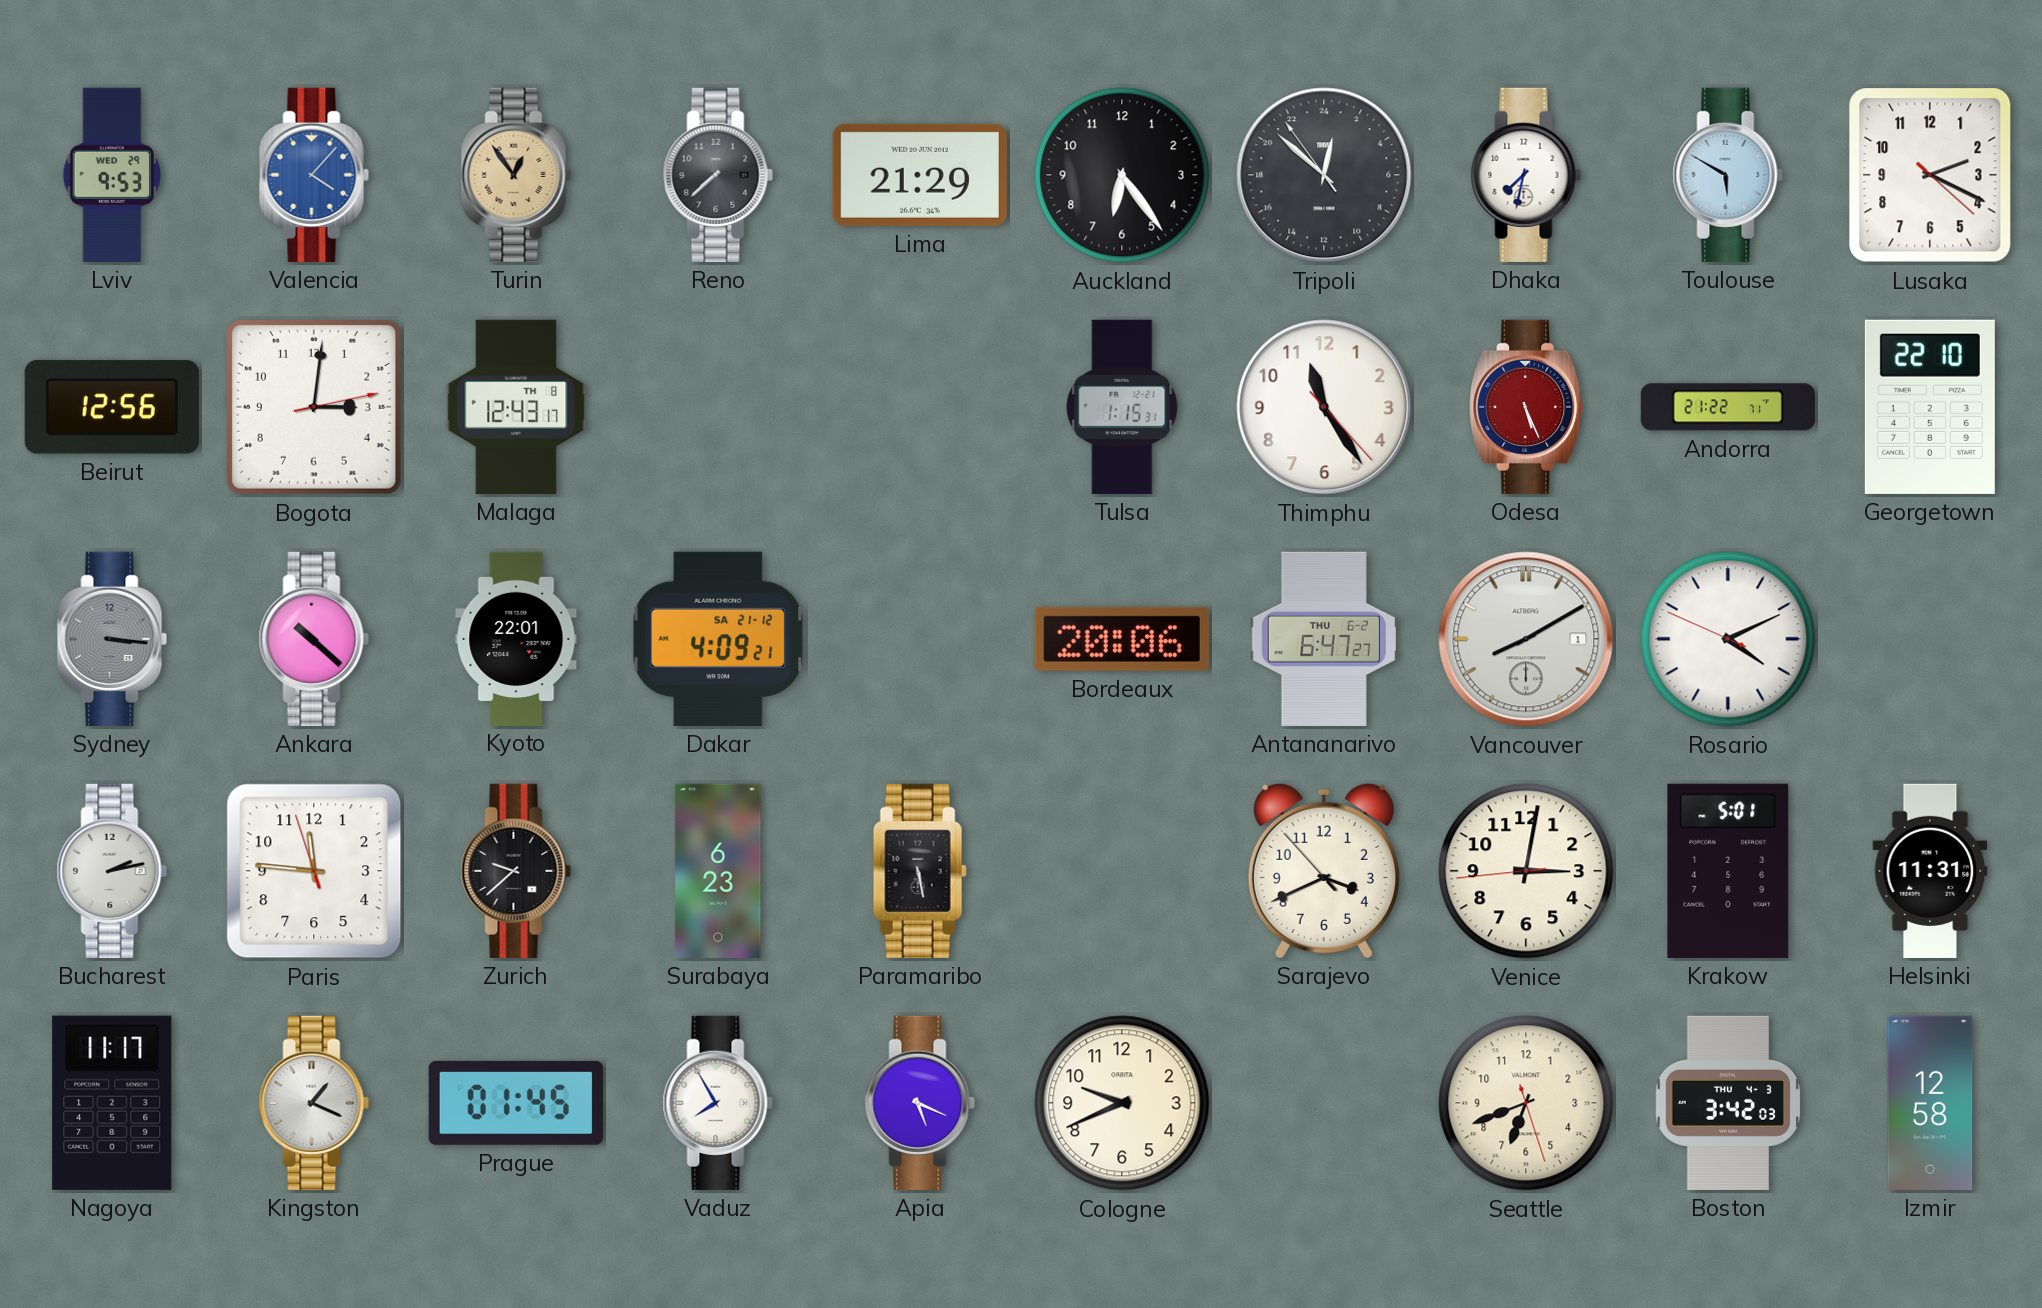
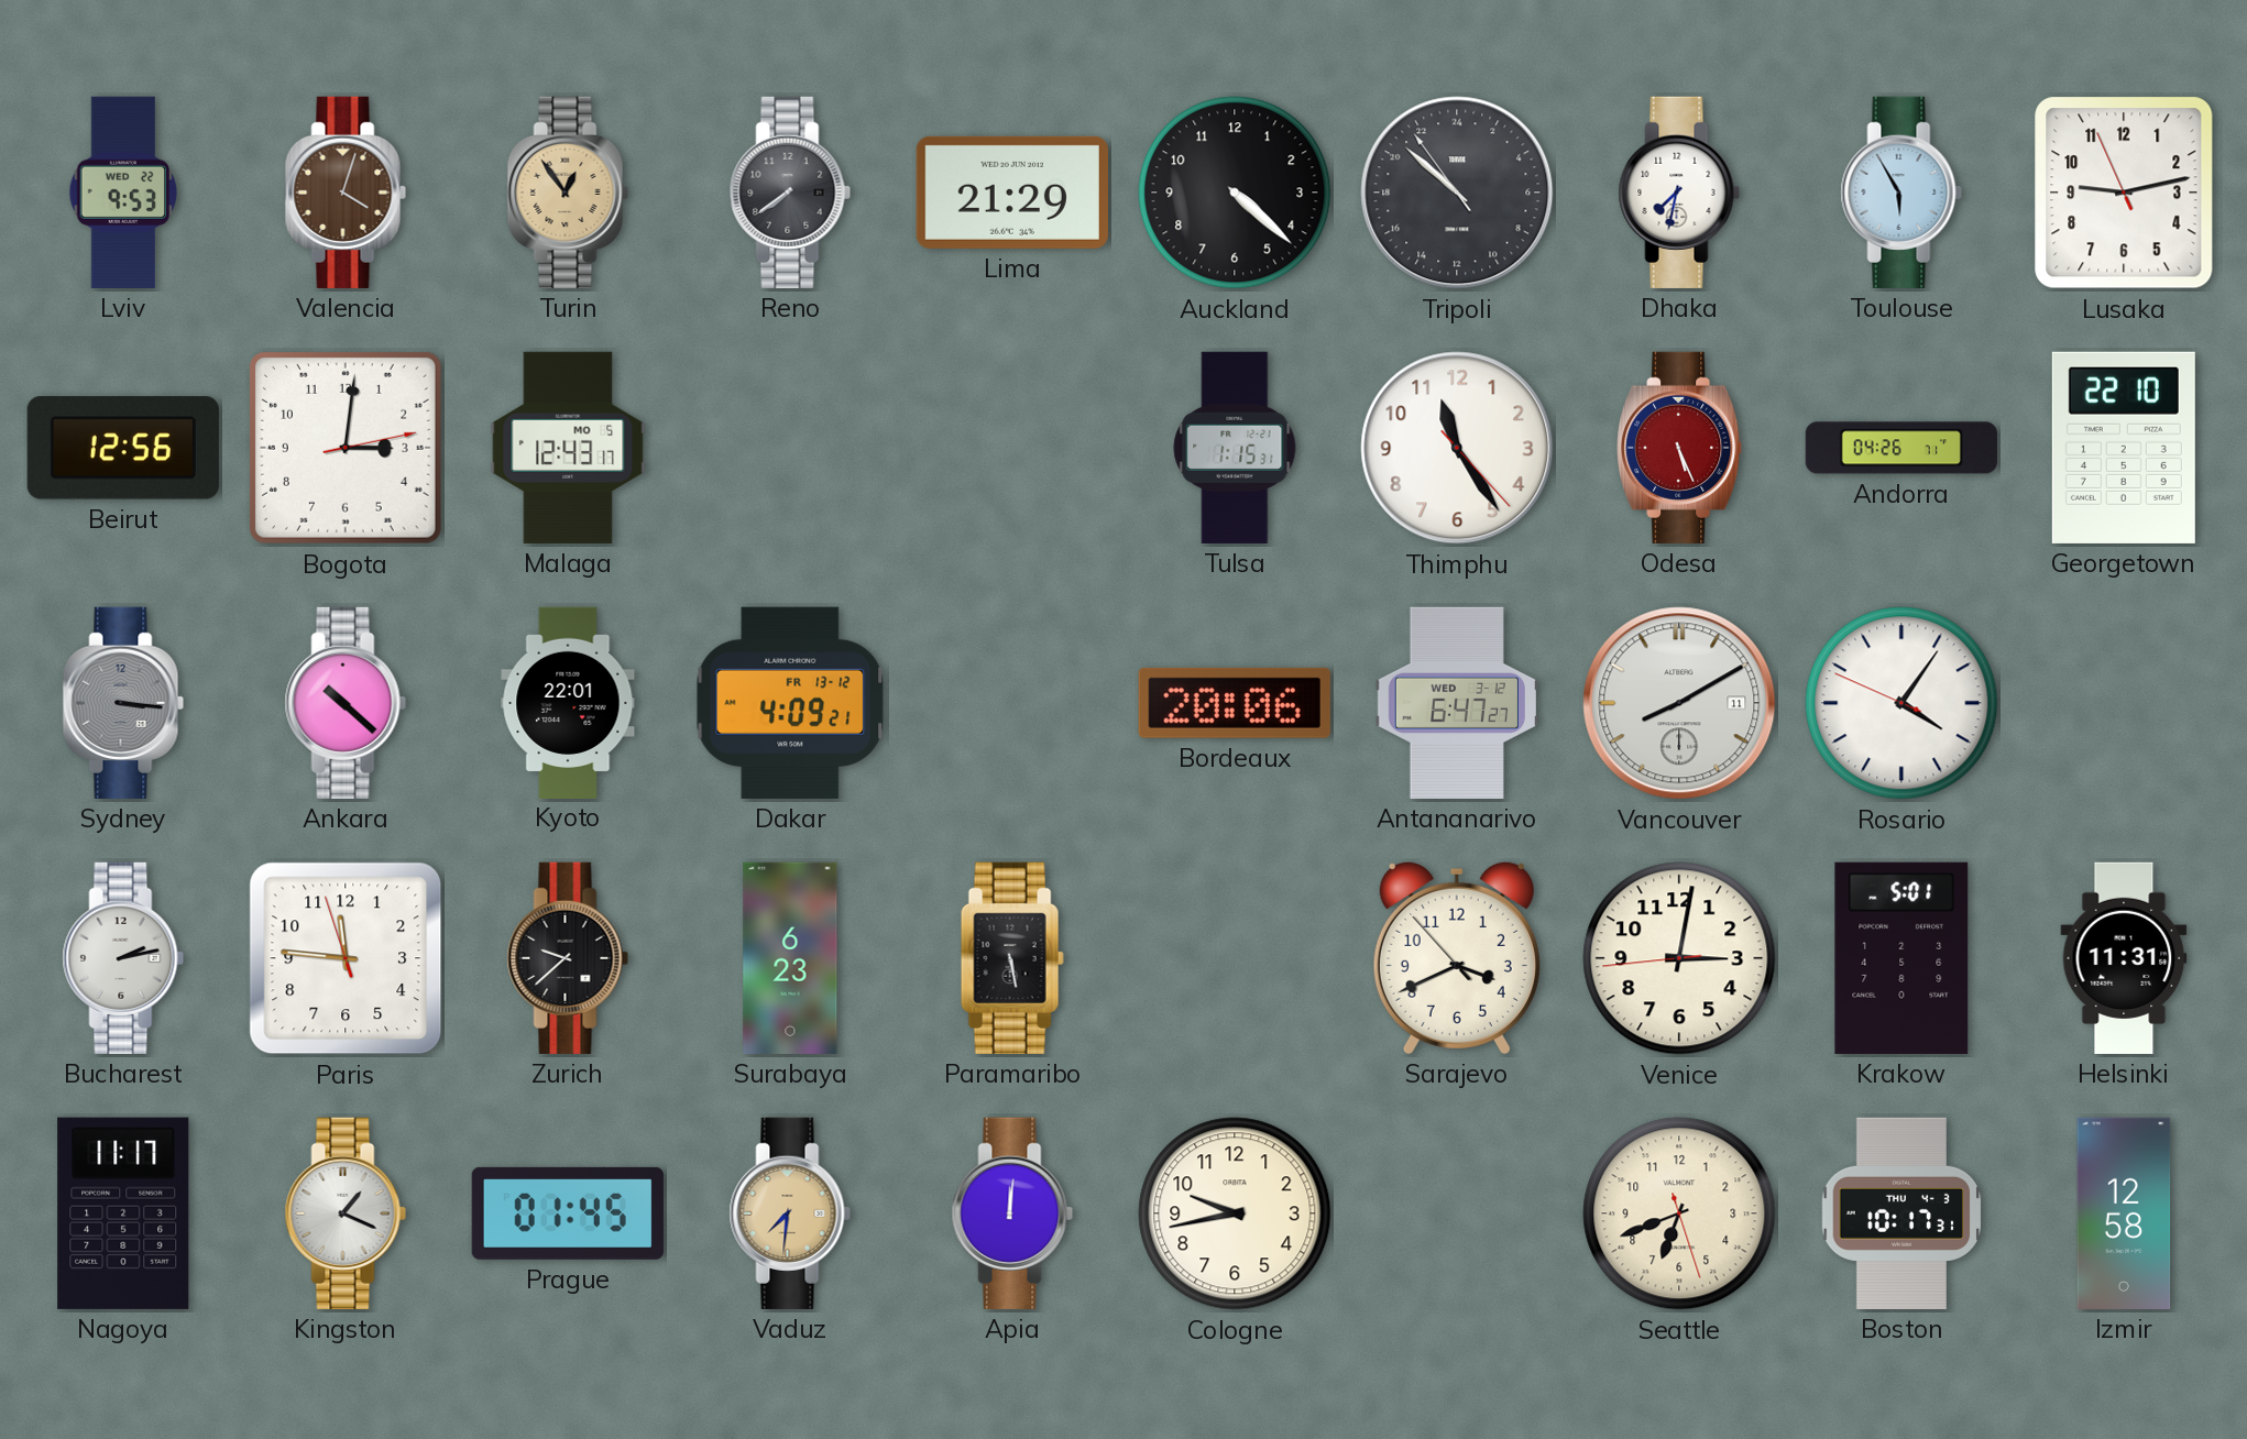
Lviv date: WED 29 -> WED 22 (123, 193)
Valencia: 4:07 -> 4:03 (346, 193)
Valencia dial: blue -> brown (346, 193)
Reno: 7:38 -> 7:39 (790, 193)
Auckland: 6:24 -> 4:22 (1235, 193)
Tripoli: 0:51 -> 20:51 (1457, 193)
Toulouse: 5:50 -> 5:55 (1901, 193)
Lusaka: 2:19 -> 9:12 (2124, 193)
Malaga date: TH 8 -> MO 5 (568, 448)
Andorra: 21:22 -> 04:26 (1901, 448)
Dakar date: SA 21-12 -> FR 13-12 (790, 703)
Antananarivo date: THU 6-2 -> WED 3-12 (1457, 703)
Vancouver date: 1 -> 11 (1679, 703)
Rosario: 4:10 -> 4:05 (1901, 703)
Vaduz: 7:55 -> 7:31 (790, 1213)
Vaduz dial: white -> champagne (790, 1213)
Apia: 5:19 -> 12:01 (1012, 1213)
Cologne: 9:41 -> 9:43 (1235, 1213)
Boston: 3:42 -> 10:17 (1901, 1213)
